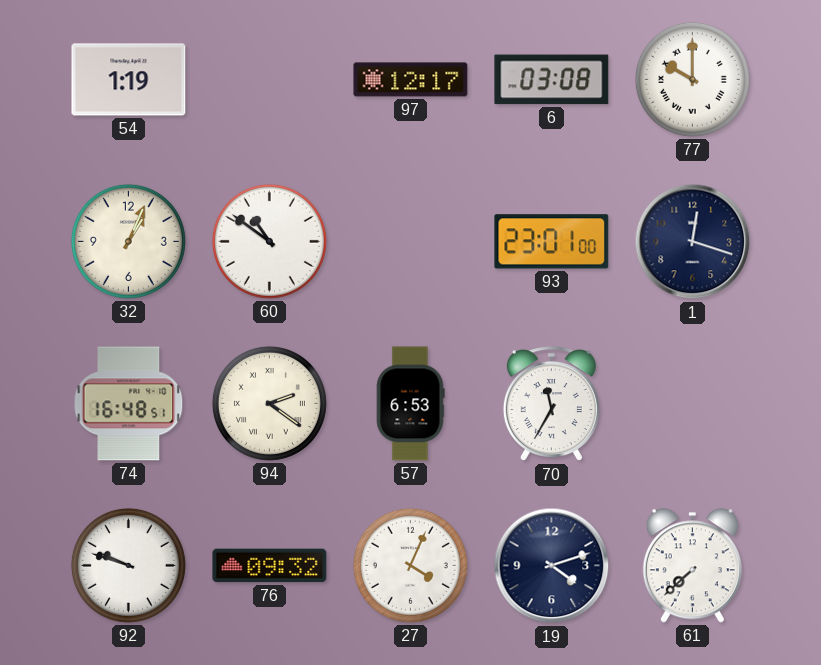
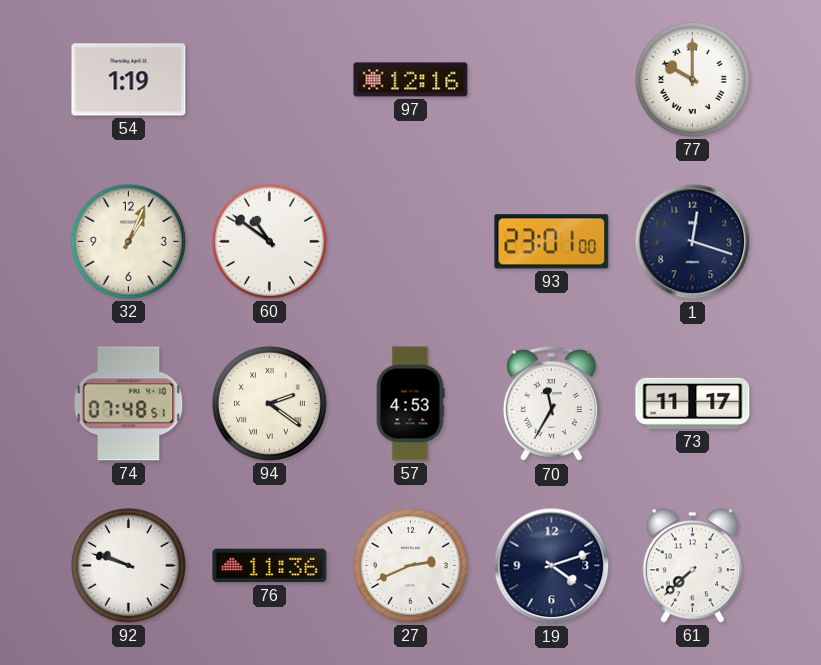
97: 12:17 -> 12:16 (411, 80)
6: 03:08 -> none (552, 80)
74: 16:48 -> 07:48 (129, 404)
57: 6:53 -> 4:53 (410, 404)
73: none -> 11:17 (693, 403)
76: 09:32 -> 11:36 (270, 566)
27: 4:04 -> 2:41 (410, 565)
